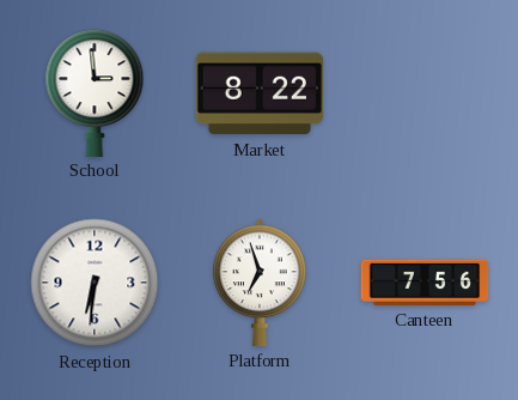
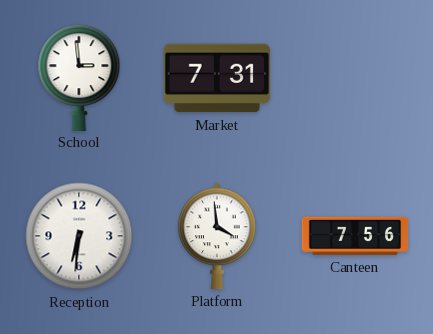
Market: 8:22 -> 7:31 (217, 78)
Platform: 6:57 -> 3:59 (217, 236)
